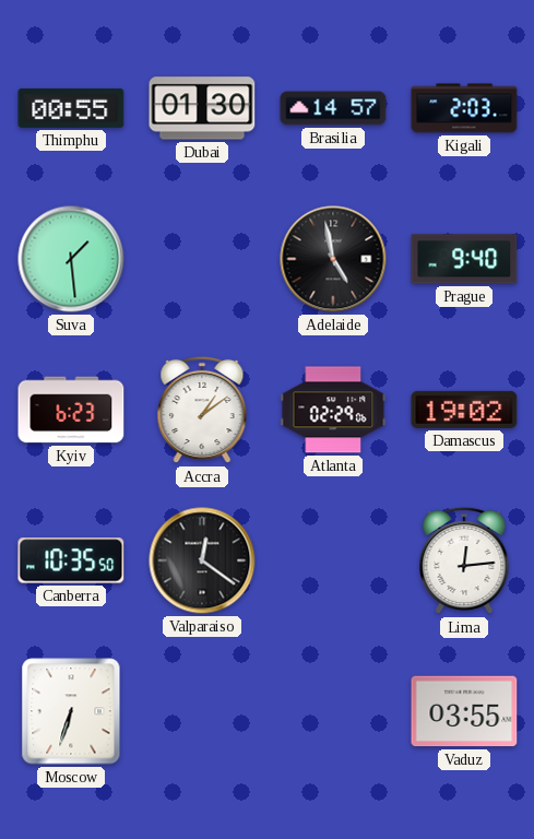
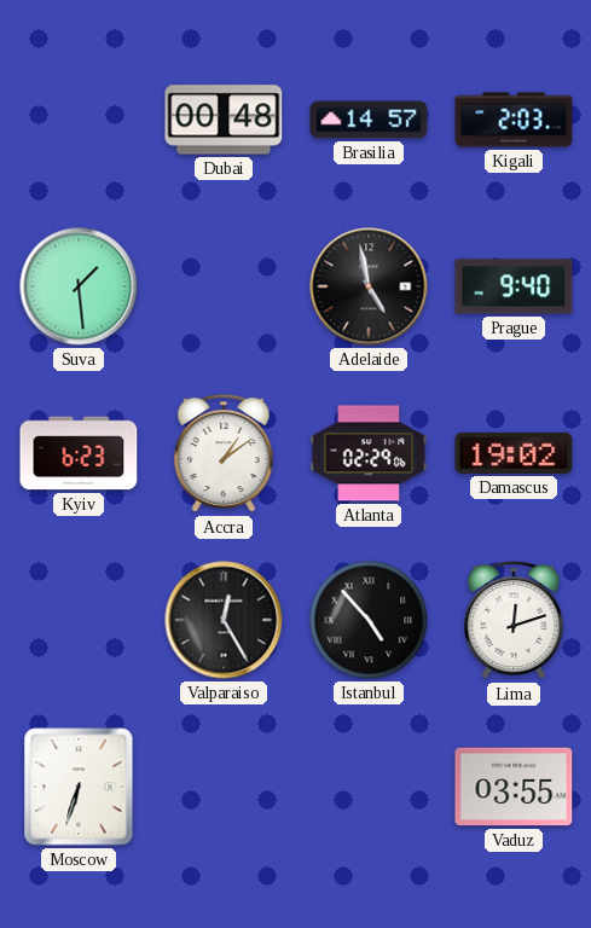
Thimphu: 00:55 -> none (71, 108)
Dubai: 01:30 -> 00:48 (224, 120)
Canberra: 10:35 -> none (71, 560)
Valparaiso: 12:21 -> 12:25 (224, 620)
Istanbul: none -> 4:53 (369, 620)
Lima: 12:14 -> 12:12 (514, 620)
